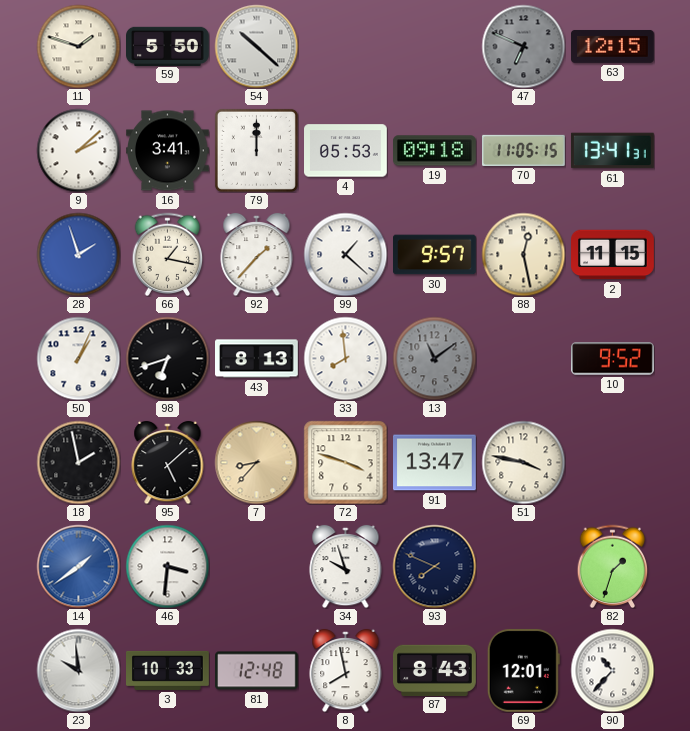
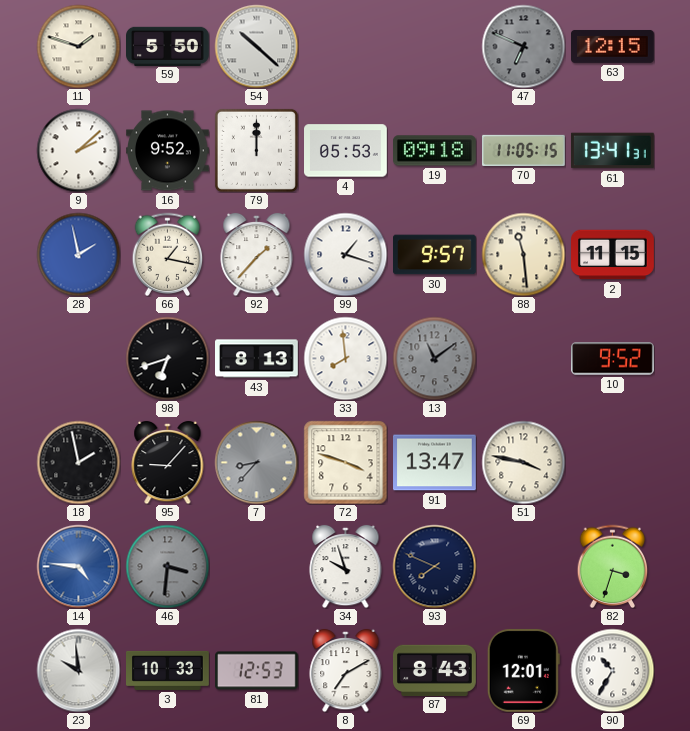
16: 3:41 -> 9:52 (168, 151)
28: 1:57 -> 1:58 (78, 254)
99: 1:22 -> 1:18 (345, 254)
88: 12:28 -> 11:29 (523, 254)
50: 1:04 -> none (78, 358)
95: 5:08 -> 9:07 (168, 462)
7 dial: champagne -> grey (256, 462)
14: 1:39 -> 4:46 (78, 566)
46 dial: white -> grey (167, 566)
82: 1:33 -> 3:33 (613, 566)
81: 12:48 -> 12:53 (257, 671)
8: 7:58 -> 7:10 (346, 670)
90: 10:37 -> 10:35 (612, 670)
